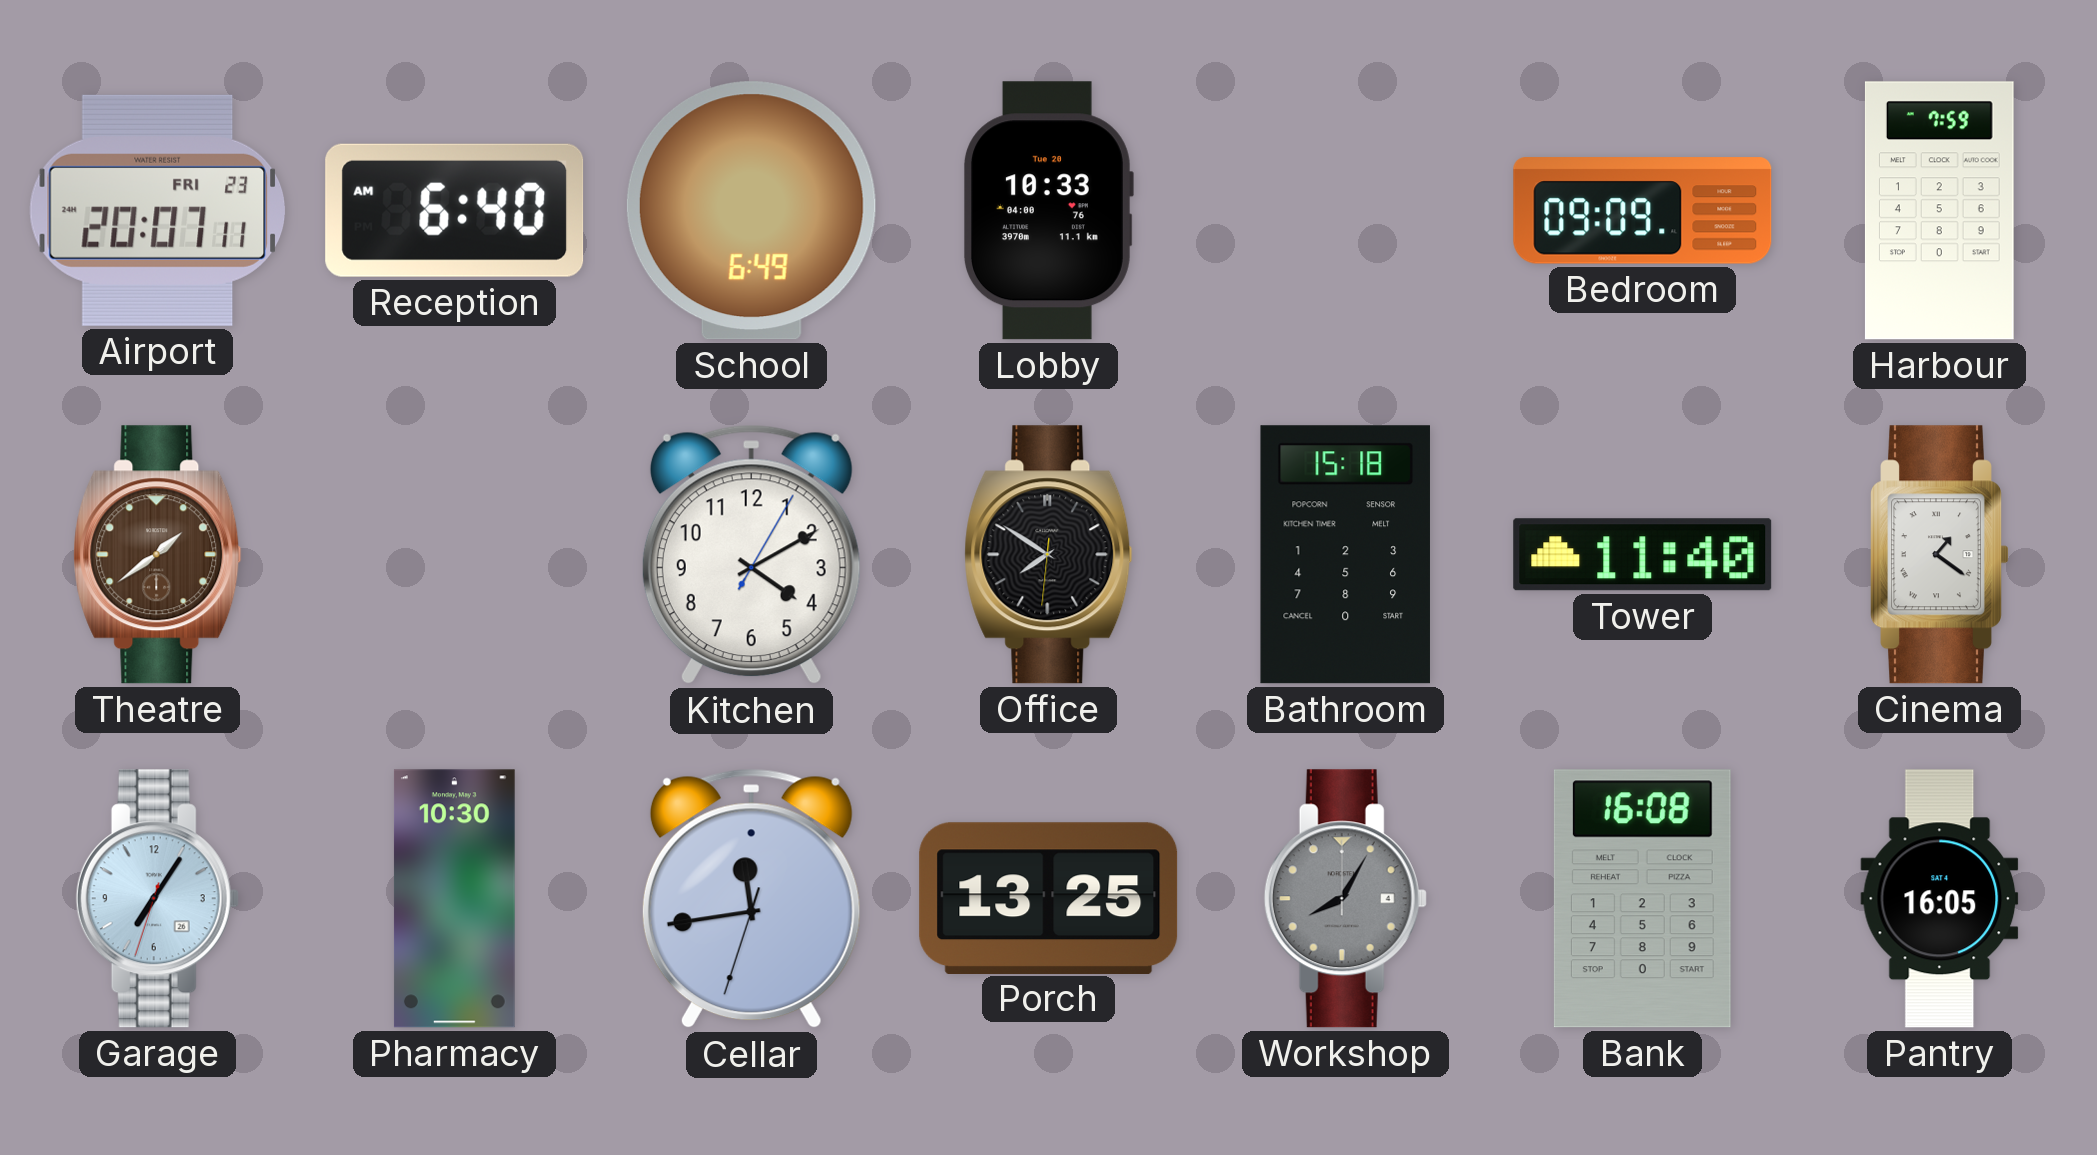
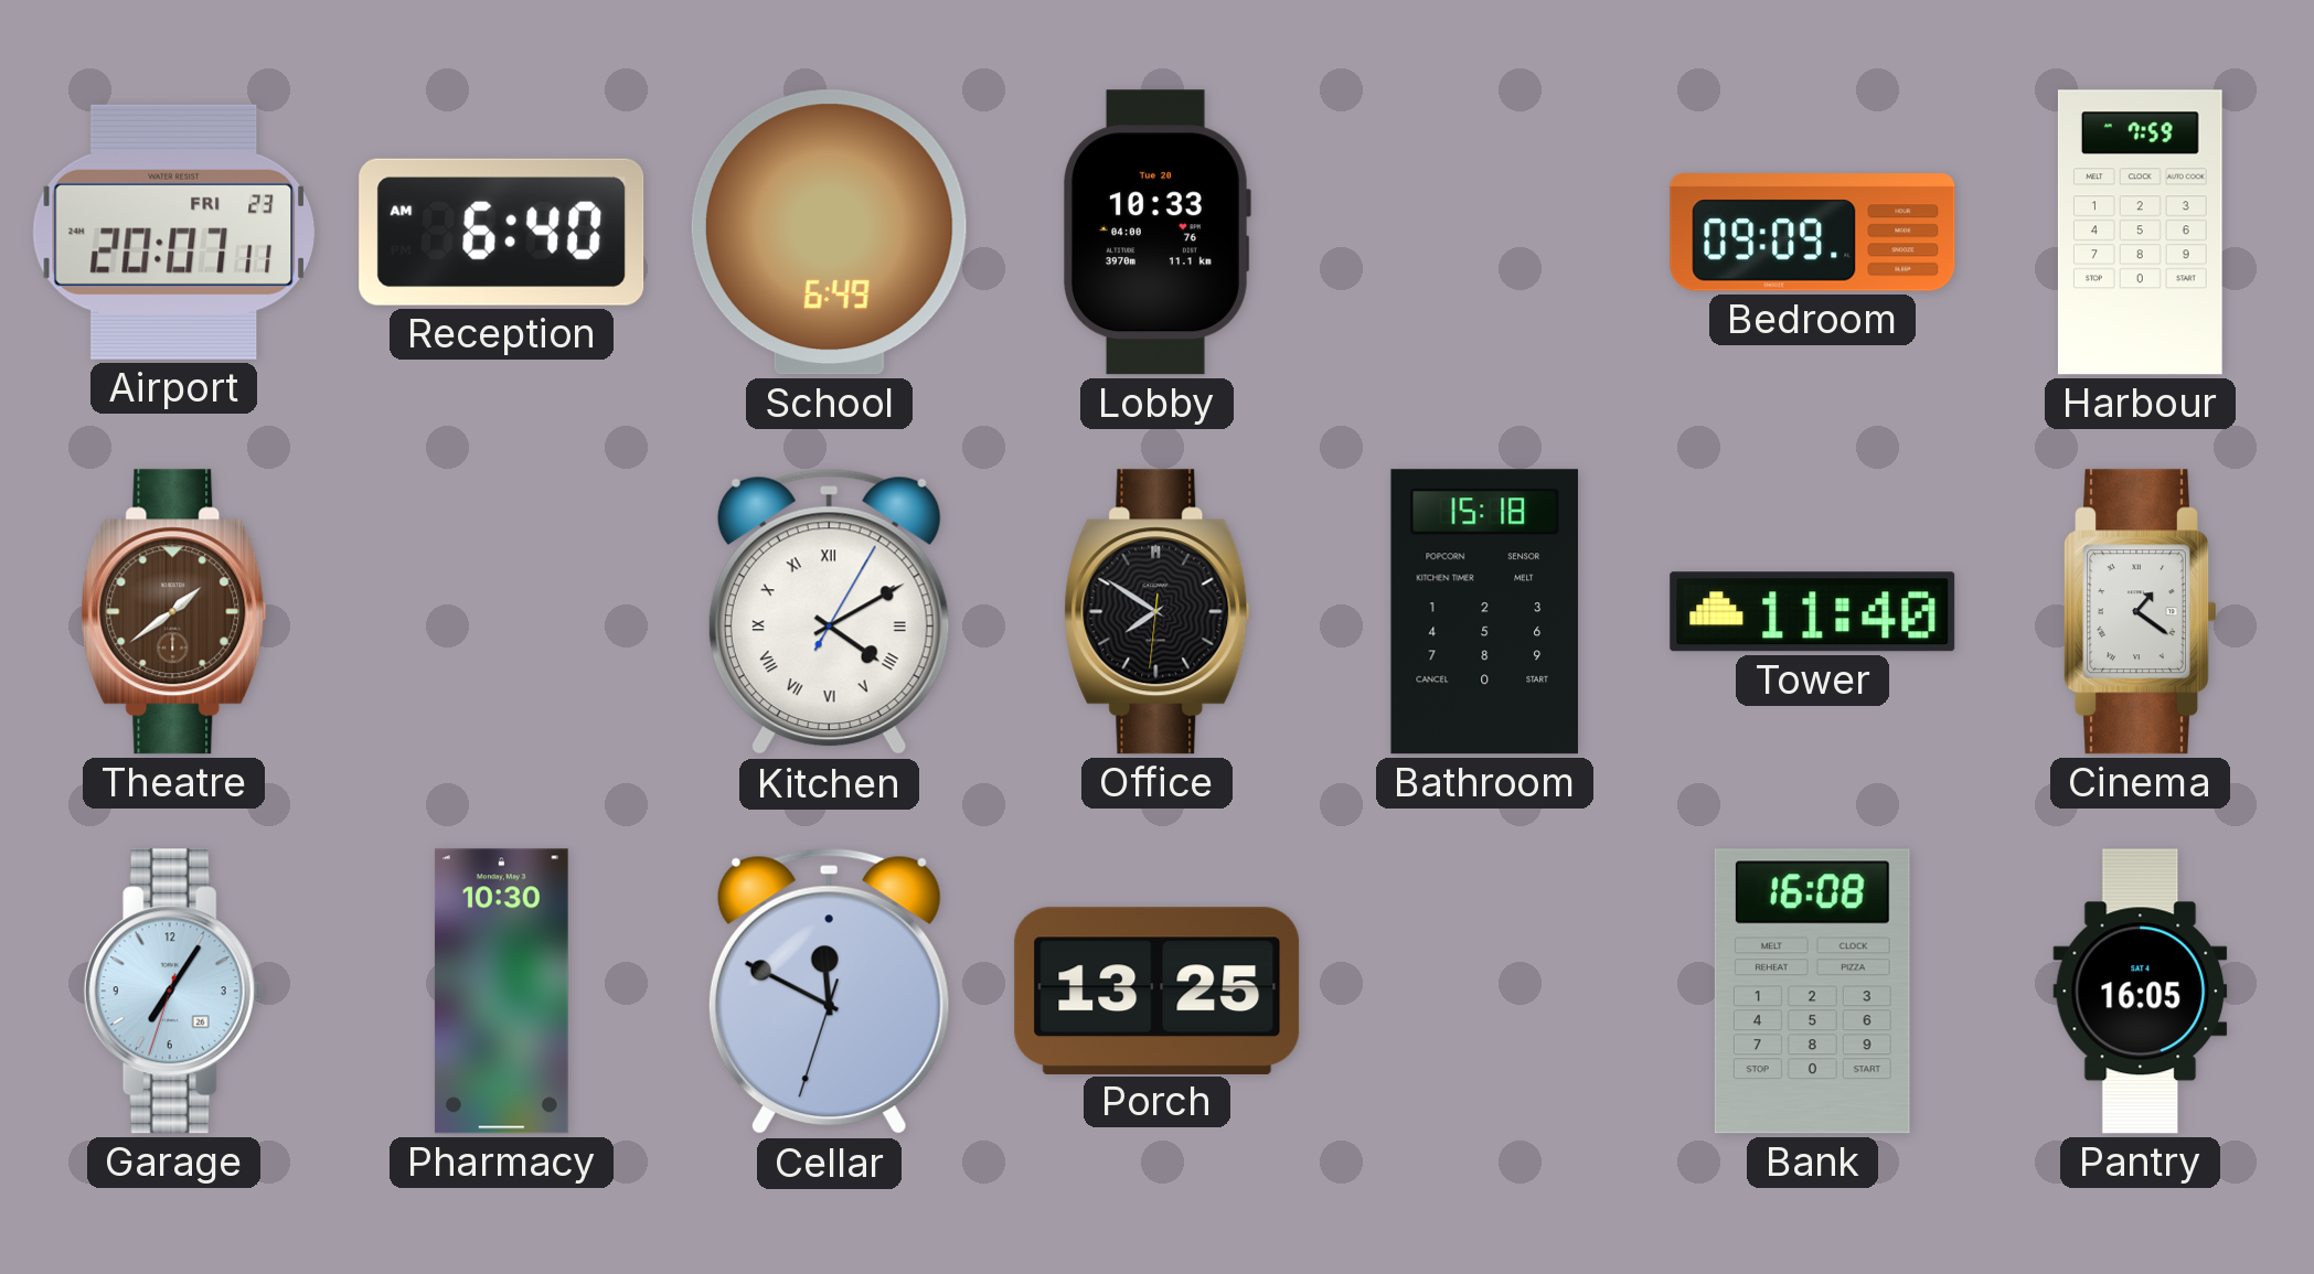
Kitchen numerals: Arabic -> Roman (829, 612)
Cellar: 11:43 -> 11:49 (829, 992)
Workshop: 8:05 -> none (1345, 899)
